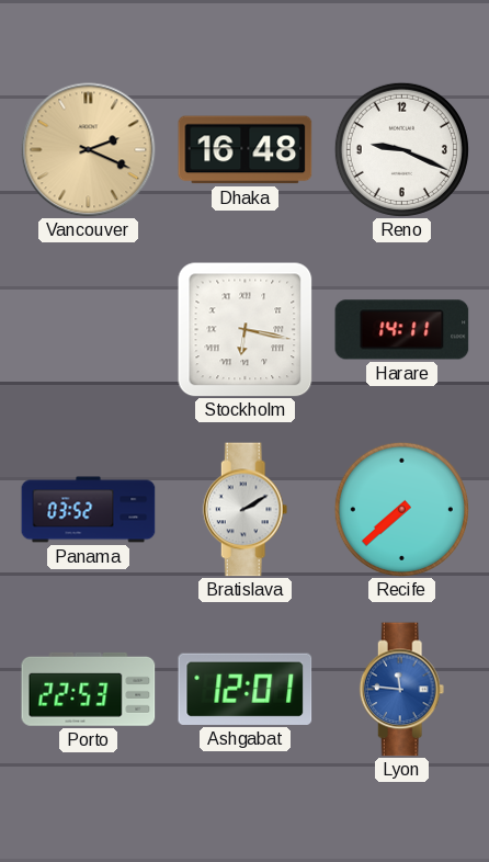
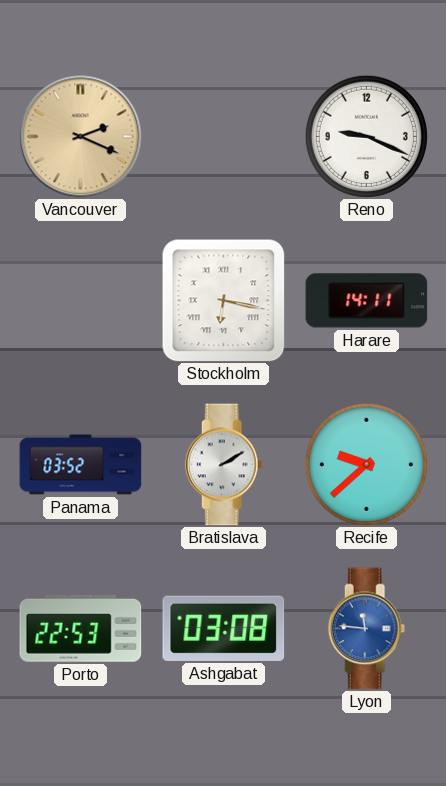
Dhaka: 16:48 -> none (246, 150)
Recife: 7:38 -> 9:38 (366, 464)
Ashgabat: 12:01 -> 03:08 (224, 628)
